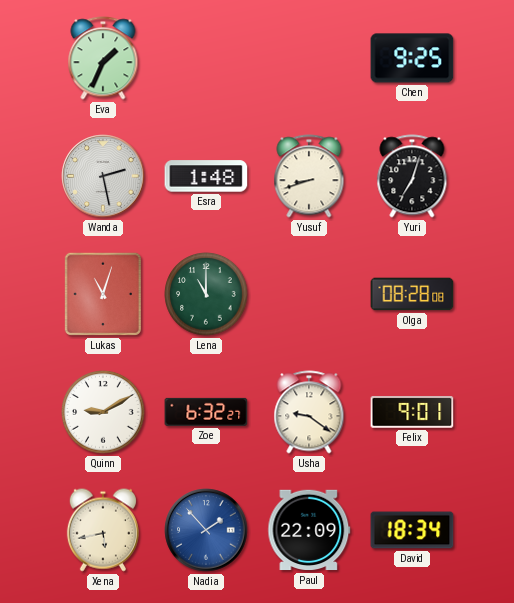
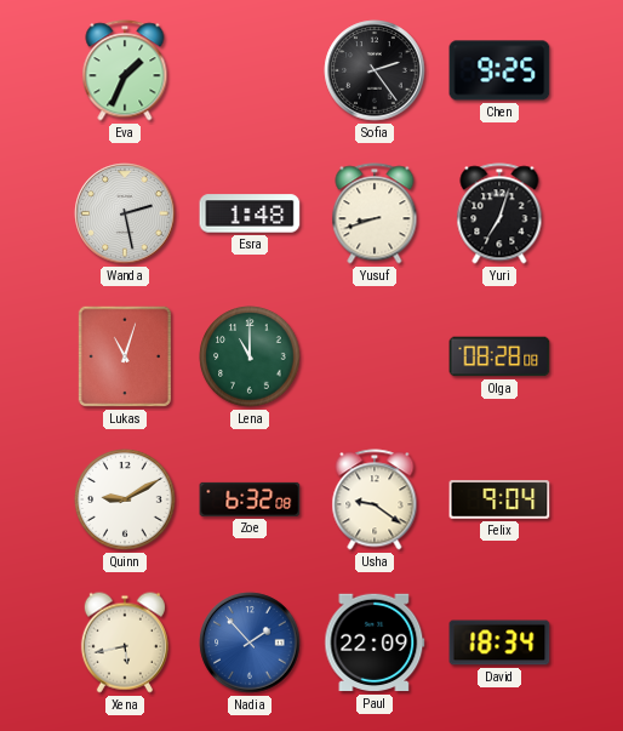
Sofia: none -> 2:24 (375, 70)
Zoe: 6:32:27 -> 6:32:08 (250, 499)
Felix: 9:01 -> 9:04 (499, 499)
